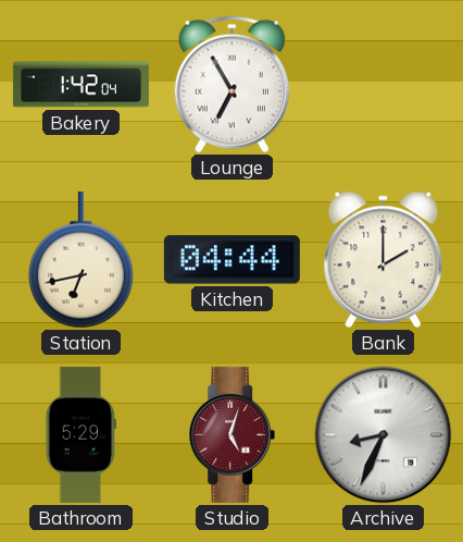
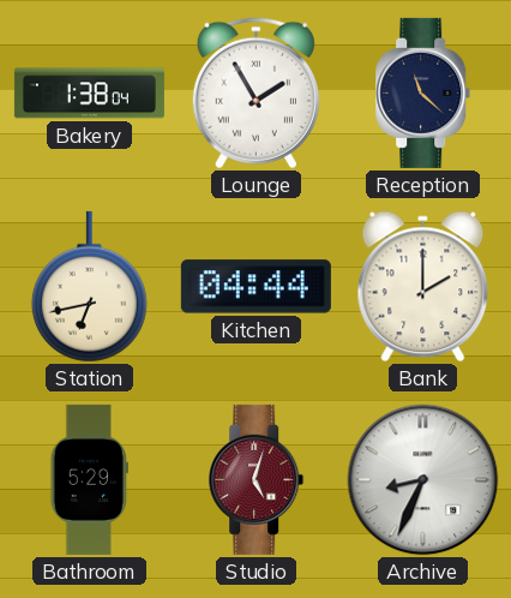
Bakery: 1:42 -> 1:38 (89, 94)
Lounge: 6:55 -> 1:55 (256, 94)
Reception: none -> 11:22 (423, 92)
